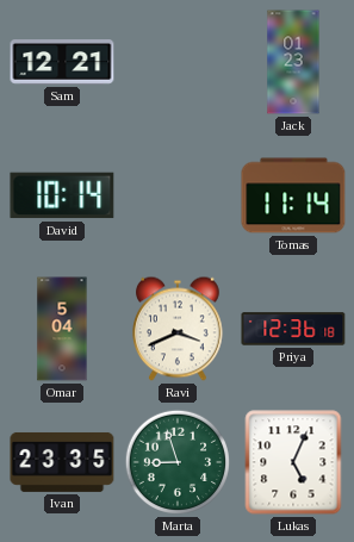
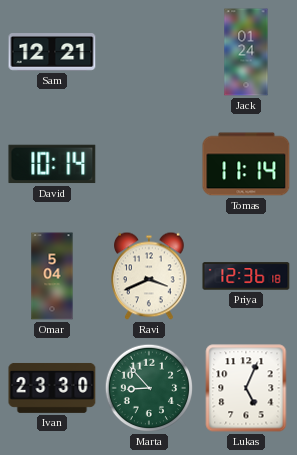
Jack: 01:23 -> 01:24 (246, 52)
Ivan: 23:35 -> 23:30 (52, 388)
Marta: 8:57 -> 8:53 (149, 388)
